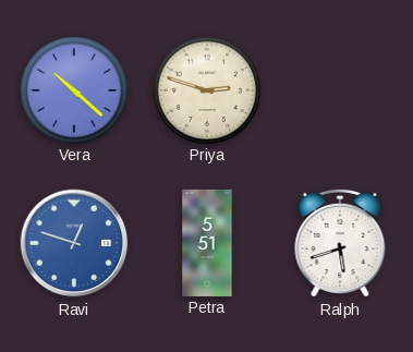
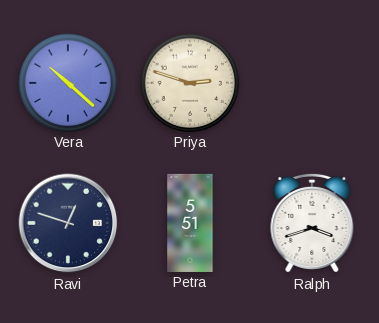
Ravi dial: blue -> navy (68, 223)
Ralph: 5:42 -> 3:42 (312, 223)
